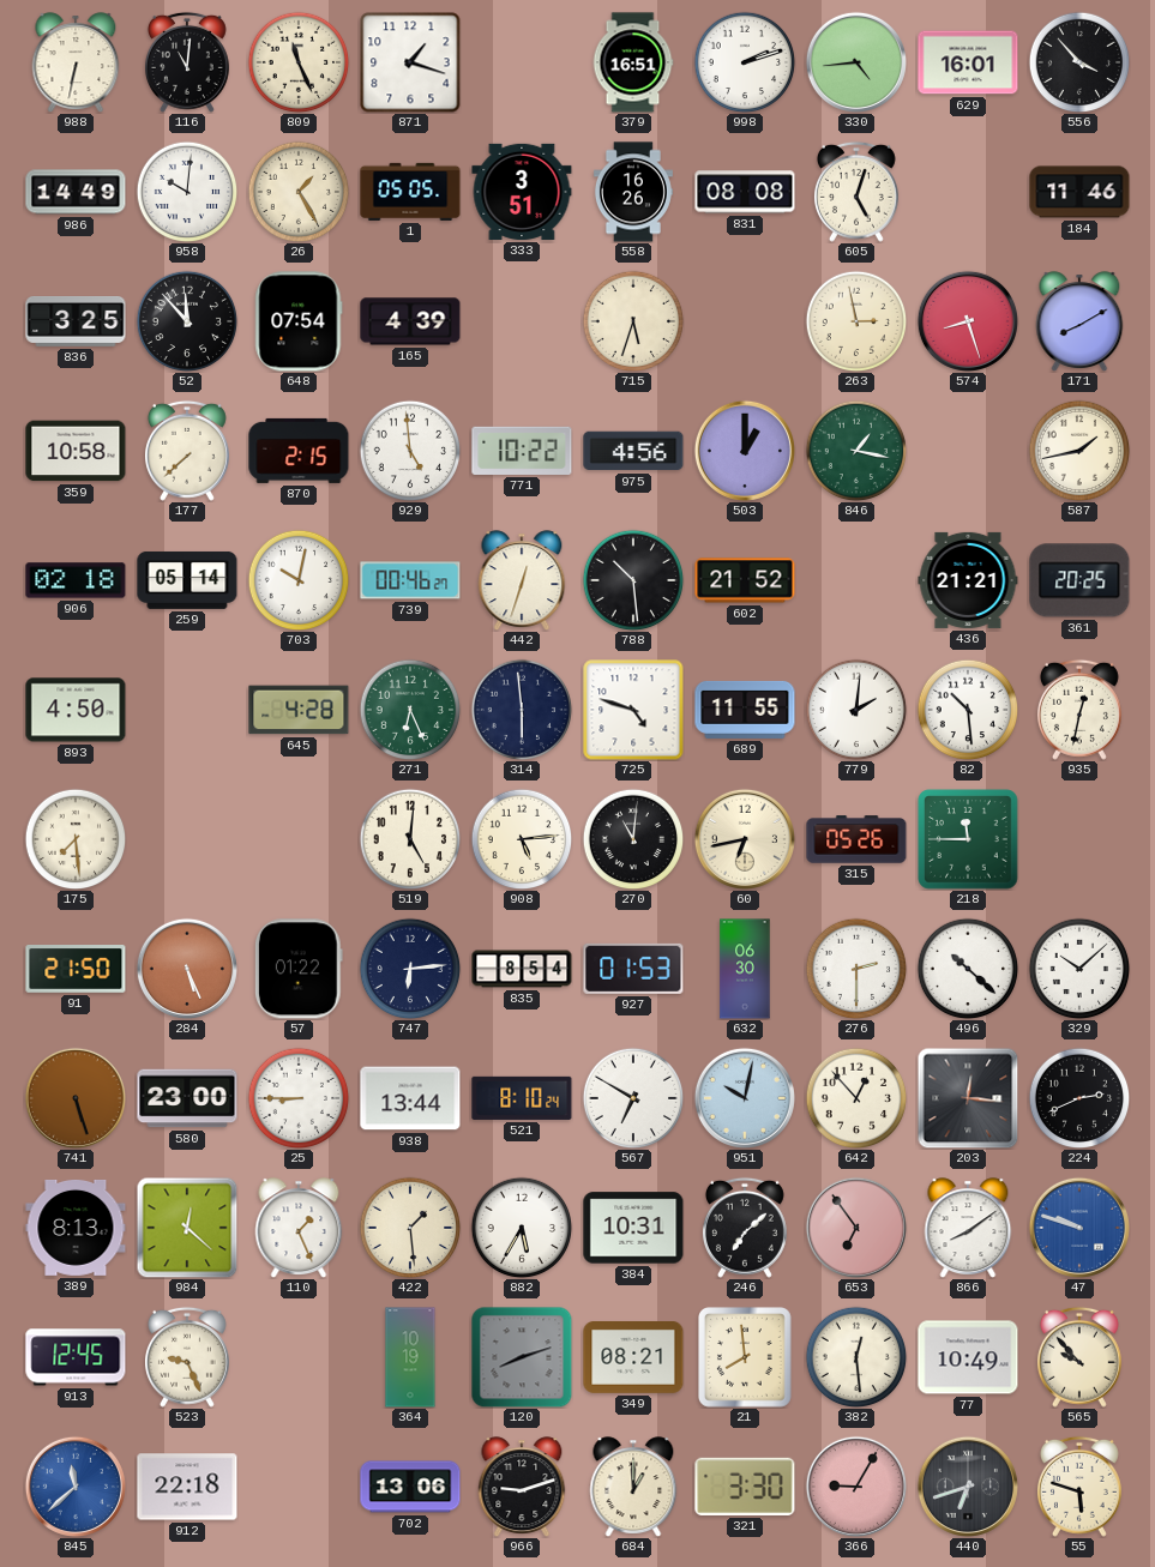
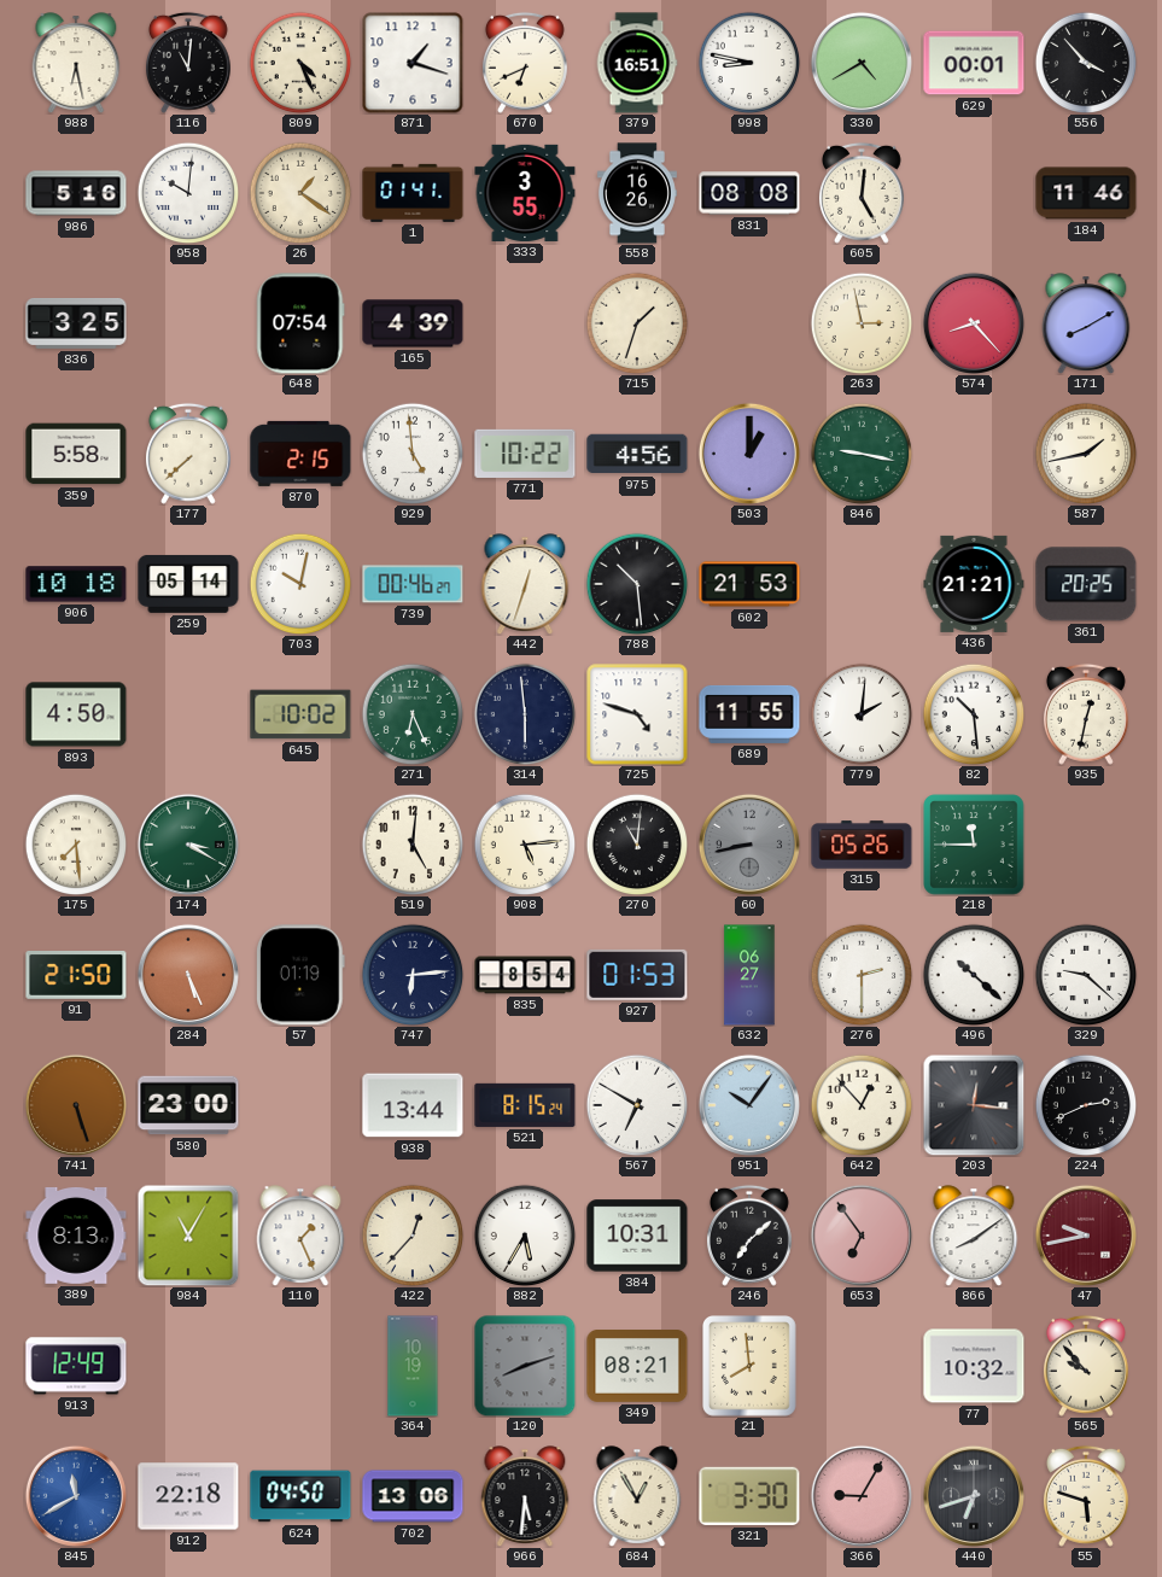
988: 6:32 -> 6:28 (76, 63)
809: 11:26 -> 4:26 (300, 63)
670: none -> 6:41 (525, 63)
998: 2:12 -> 8:47 (749, 63)
330: 4:44 -> 4:40 (862, 63)
629: 16:01 -> 00:01 (974, 63)
986: 14:49 -> 5:16 (76, 193)
26: 1:25 -> 1:21 (300, 193)
1: 05:05 -> 01:41 (413, 193)
333: 3:51 -> 3:55 (525, 193)
605: 5:03 -> 5:01 (862, 193)
52: 11:53 -> none (187, 321)
715: 5:33 -> 1:33 (637, 323)
574: 8:27 -> 8:23 (974, 323)
359: 10:58 -> 5:58 (76, 454)
846: 1:17 -> 9:17 (862, 454)
906: 02:18 -> 10:18 (76, 584)
602: 21:52 -> 21:53 (749, 584)
645: 4:28 -> 10:02 (300, 714)
174: none -> 3:20 (188, 845)
60: 6:43 -> 8:43 (749, 845)
60 dial: cream -> grey (749, 845)
57: 01:22 -> 01:19 (300, 975)
632: 06:30 -> 06:27 (749, 975)
329: 10:08 -> 9:22 (1086, 975)
25: 8:45 -> none (299, 1098)
521: 8:10 -> 8:15 (525, 1105)
951: 10:02 -> 10:06 (749, 1105)
984: 12:22 -> 11:05 (188, 1236)
422: 1:29 -> 12:37 (413, 1236)
47: 9:48 -> 9:43 (1086, 1236)
47 dial: blue -> burgundy (1086, 1236)
913: 12:45 -> 12:49 (76, 1366)
523: 9:26 -> none (187, 1357)
382: 12:29 -> none (856, 1357)
77: 10:49 -> 10:32 (974, 1366)
845: 11:38 -> 11:40 (76, 1496)
624: none -> 04:50 (300, 1496)
966: 9:12 -> 5:31 (525, 1496)
684: 1:00 -> 12:55 (637, 1496)
